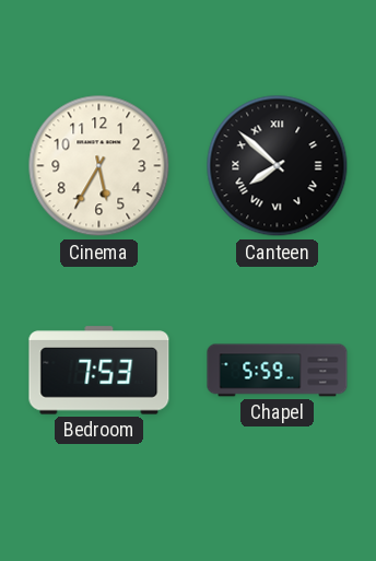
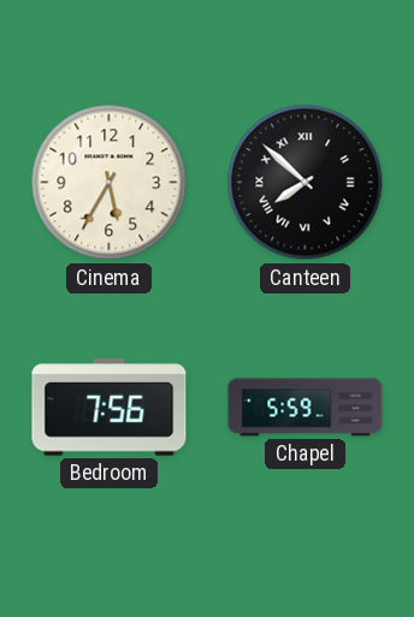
Bedroom: 7:53 -> 7:56 (110, 408)
